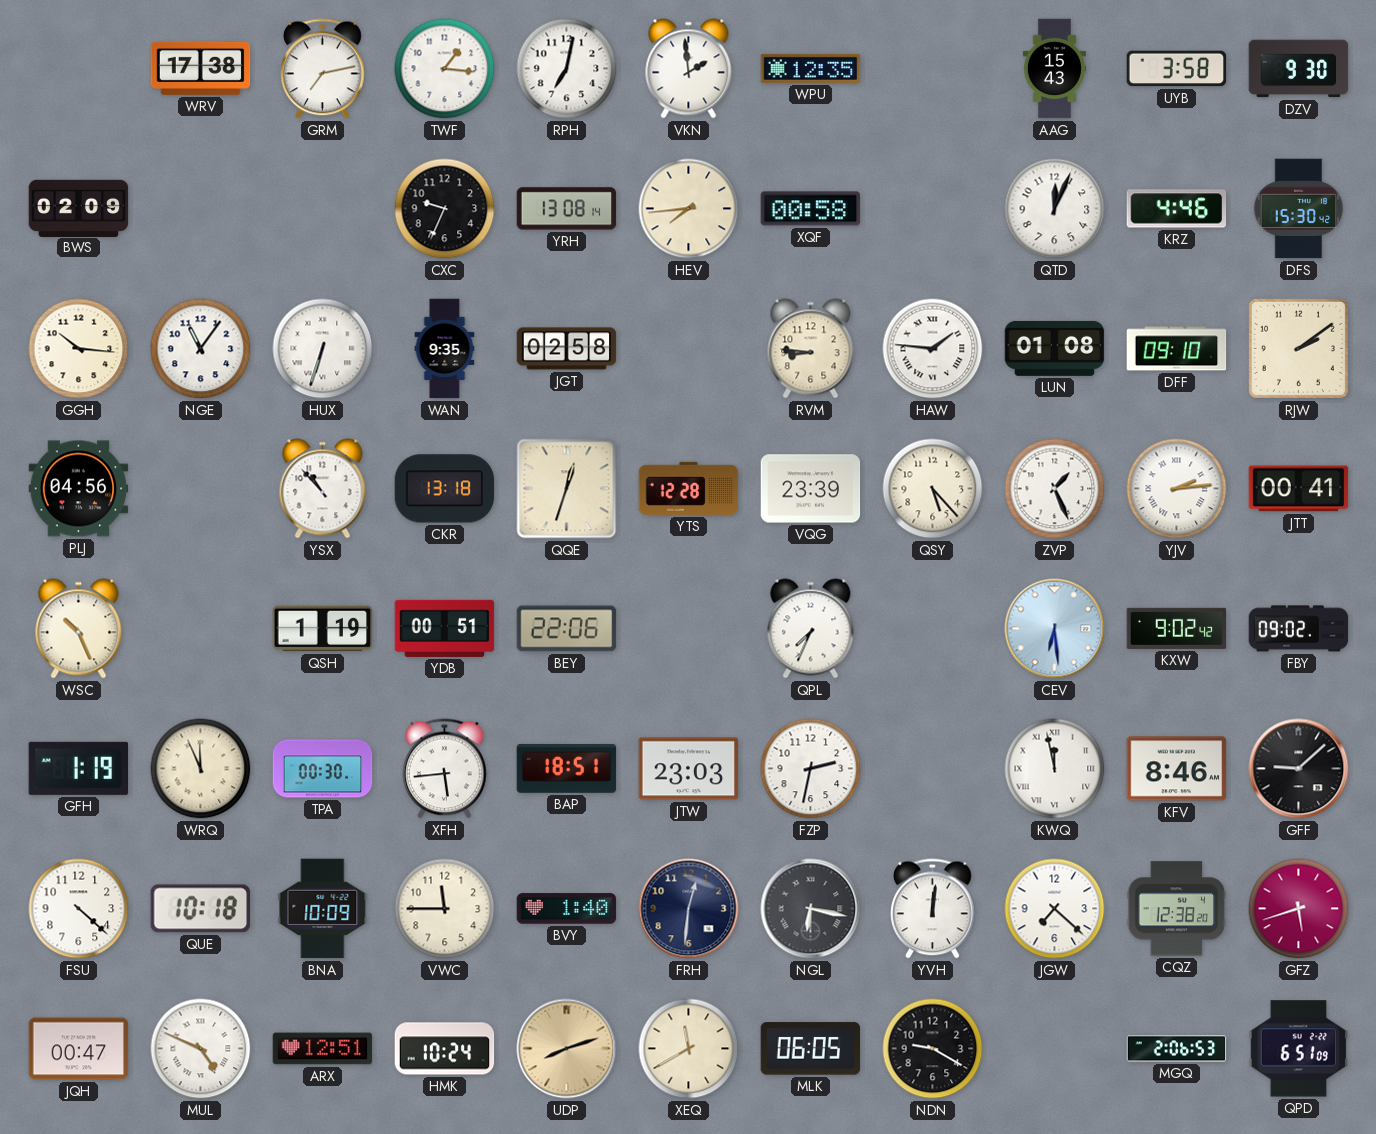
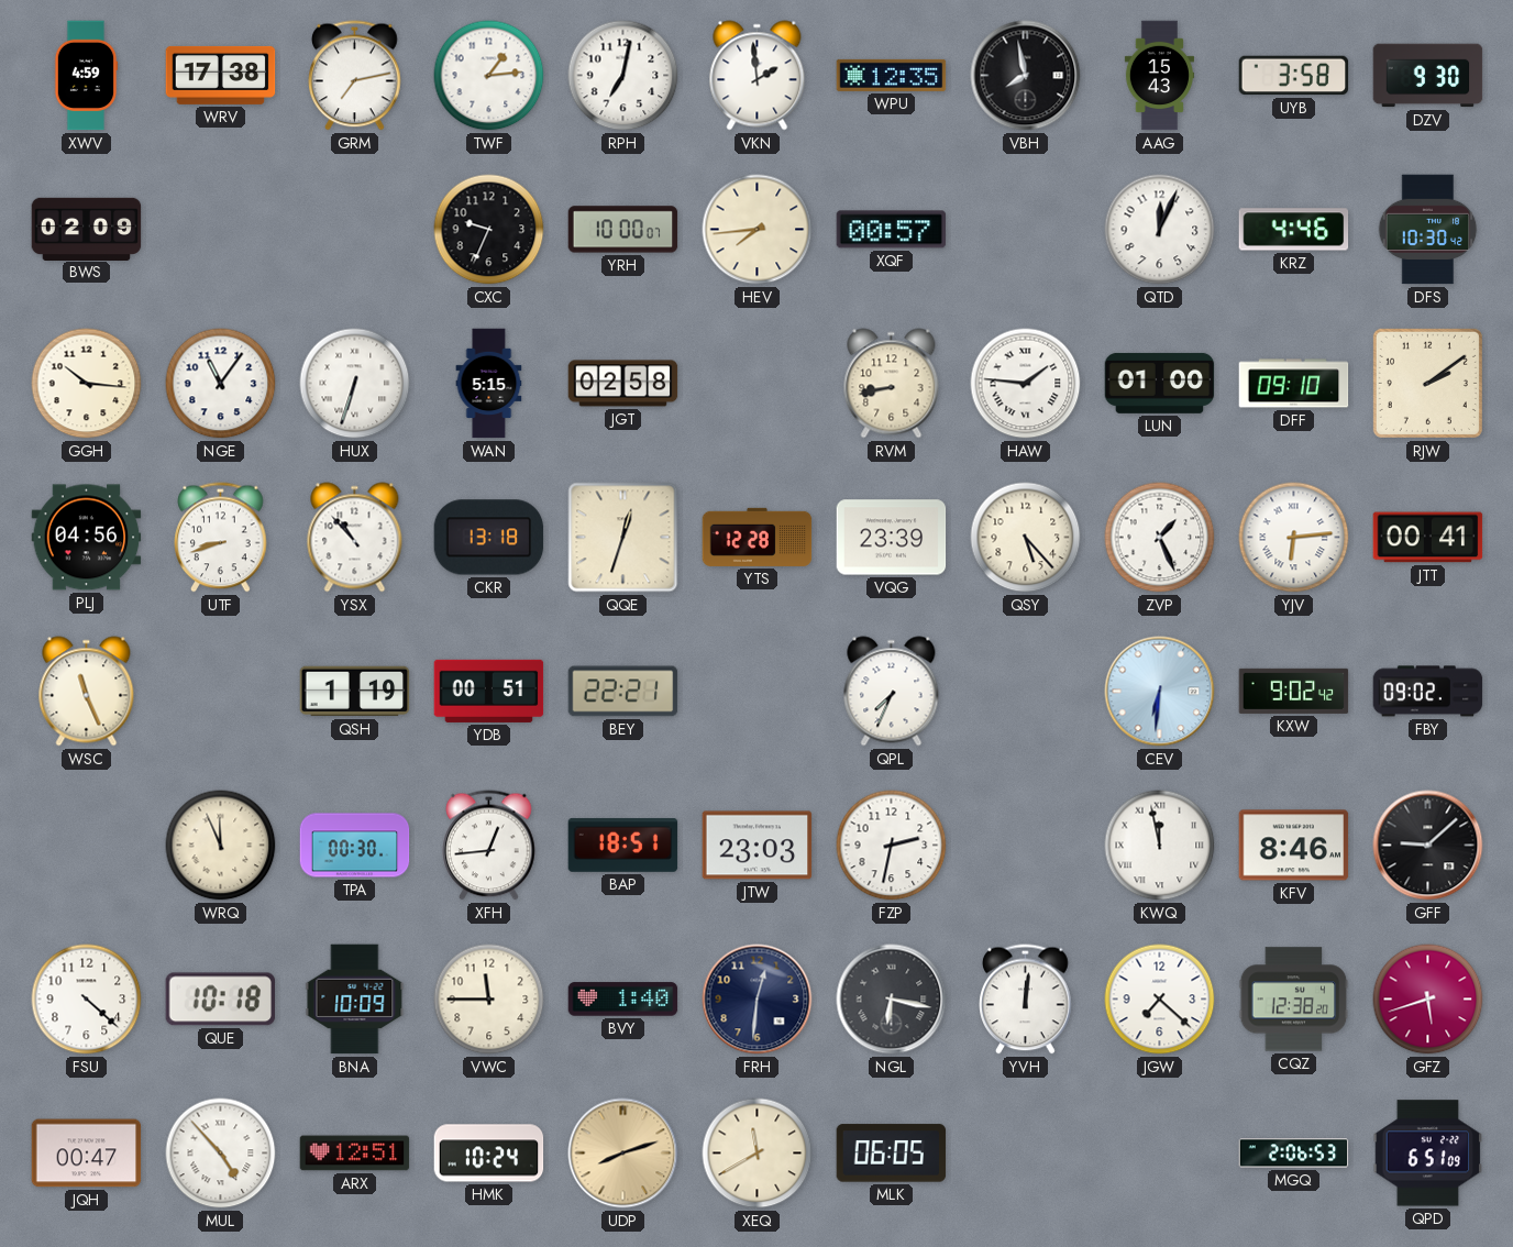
XWV: none -> 4:59 (86, 76)
TWF: 1:16 -> 1:14 (489, 76)
VBH: none -> 7:58 (1026, 76)
YRH: 13:08 -> 10:00 (623, 230)
XQF: 00:58 -> 00:57 (892, 230)
DFS: 15:30 -> 10:30 (1428, 230)
WAN: 9:35 -> 5:15 (489, 384)
RVM: 8:46 -> 8:43 (892, 384)
LUN: 01:08 -> 01:00 (1160, 383)
UTF: none -> 8:42 (221, 538)
YJV: 2:14 -> 6:14 (1294, 538)
WSC: 10:26 -> 11:26 (87, 692)
BEY: 22:06 -> 22:21 (623, 692)
CEV: 6:29 -> 6:31 (1160, 692)
GFH: 1:19 -> none (78, 768)
XFH: 5:44 -> 12:44 (489, 846)
MUL: 4:49 -> 4:53 (221, 1154)
NDN: 9:20 -> none (933, 1049)
